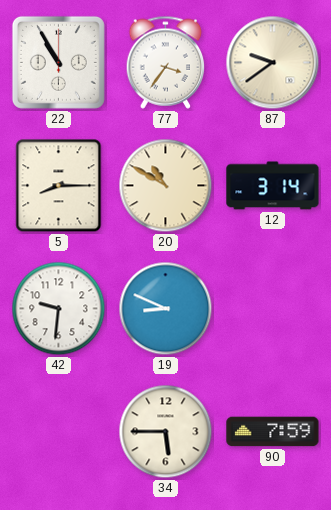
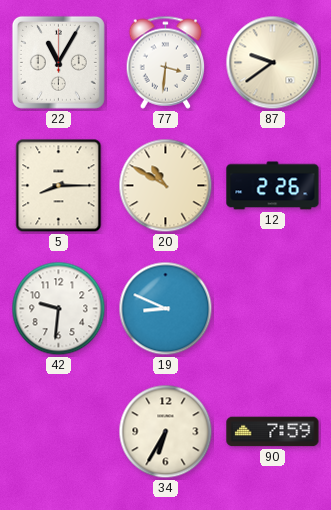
22: 10:55 -> 11:05 (58, 62)
77: 3:36 -> 3:31 (166, 62)
12: 3:14 -> 2:26 (273, 186)
34: 5:45 -> 6:35 (166, 432)
